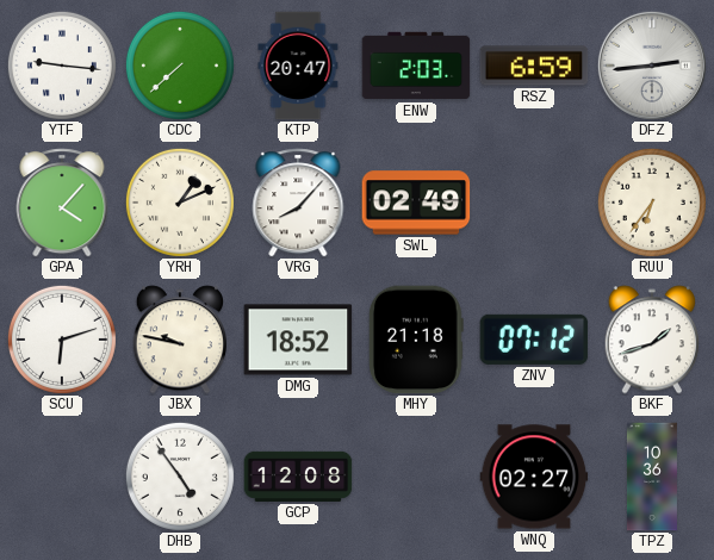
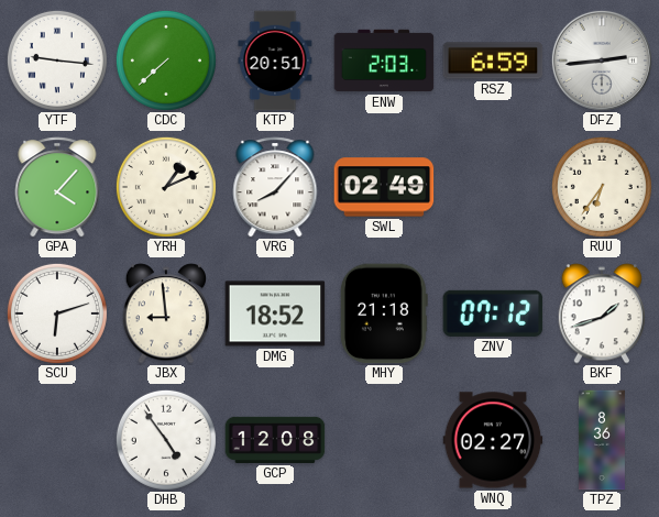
KTP: 20:47 -> 20:51 (275, 61)
JBX: 9:47 -> 8:59 (165, 313)
TPZ: 10:36 -> 8:36 (602, 440)
